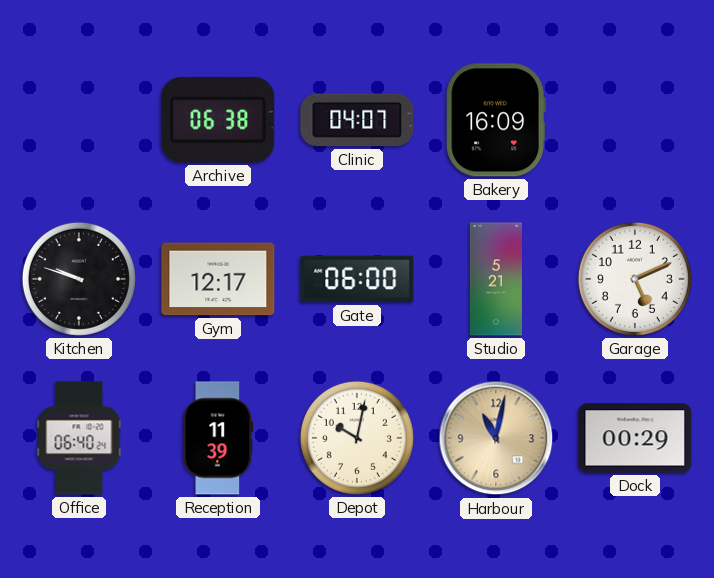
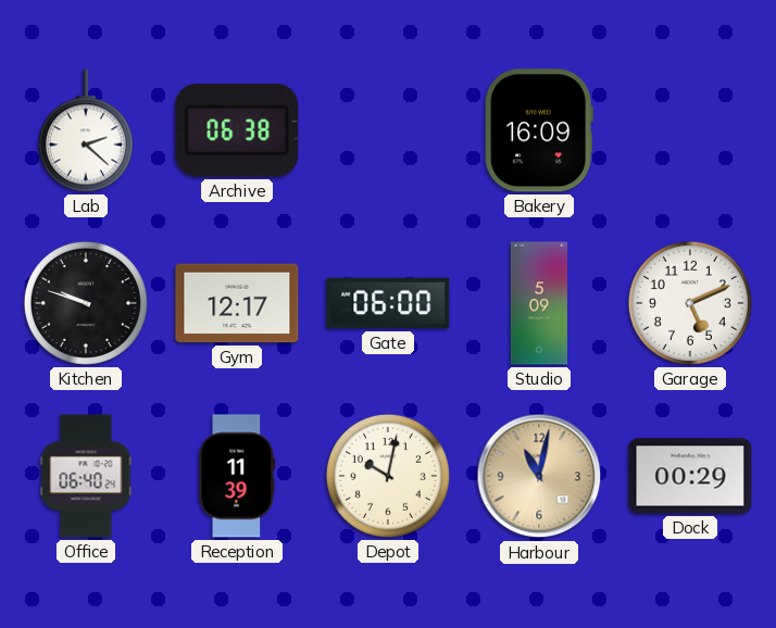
Lab: none -> 2:22 (86, 130)
Clinic: 04:07 -> none (357, 120)
Studio: 5:21 -> 5:09 (539, 303)
